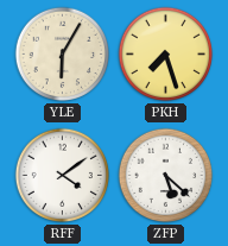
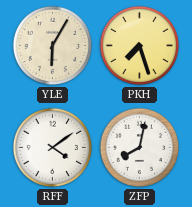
ZFP: 5:22 -> 8:02 (140, 148)
